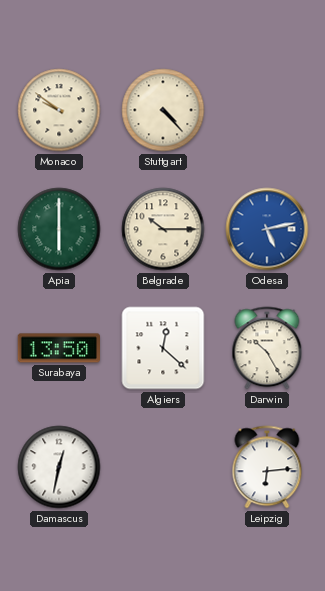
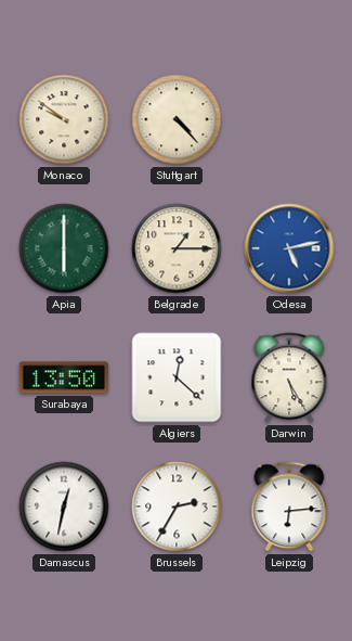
Belgrade: 10:15 -> 1:15 (177, 248)
Darwin: 10:25 -> 5:25 (289, 377)
Brussels: none -> 2:35 (177, 507)
